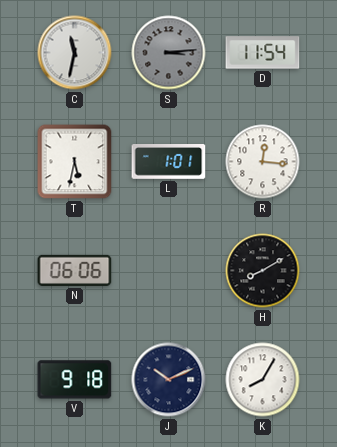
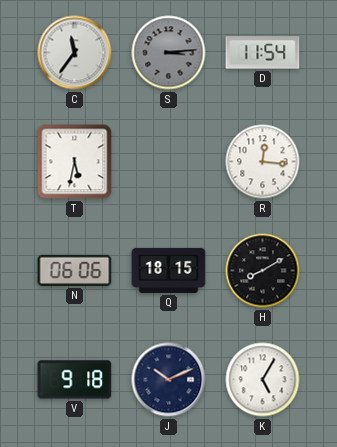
C: 11:32 -> 11:36 (75, 53)
L: 1:01 -> none (169, 162)
Q: none -> 18:15 (169, 270)
K: 8:05 -> 5:05 (263, 380)
